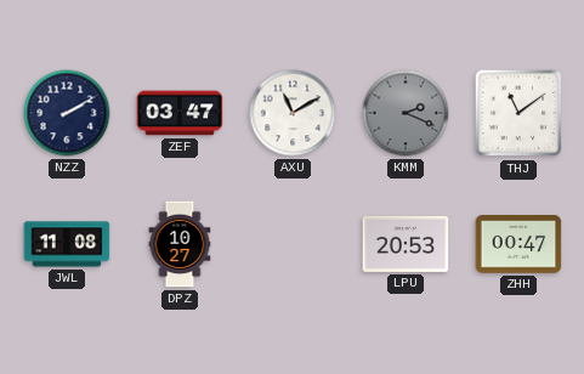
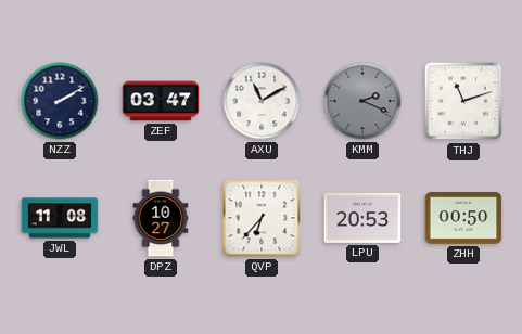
THJ: 11:09 -> 11:12 (463, 101)
QVP: none -> 6:37 (262, 218)
ZHH: 00:47 -> 00:50 (463, 218)
